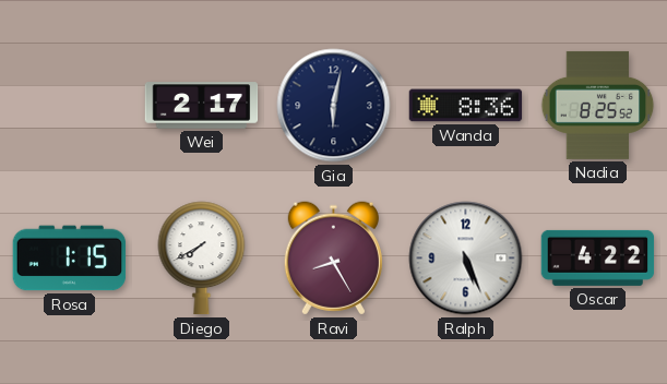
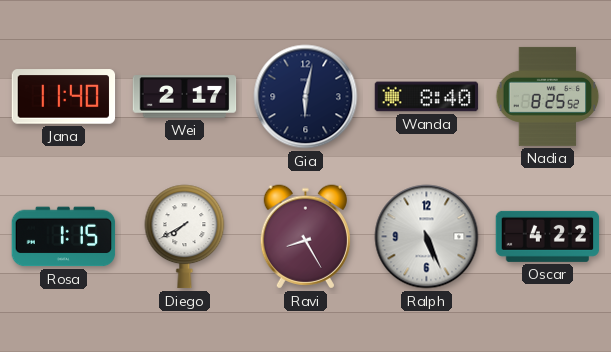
Jana: none -> 11:40 (64, 97)
Wanda: 8:36 -> 8:40 (427, 97)
